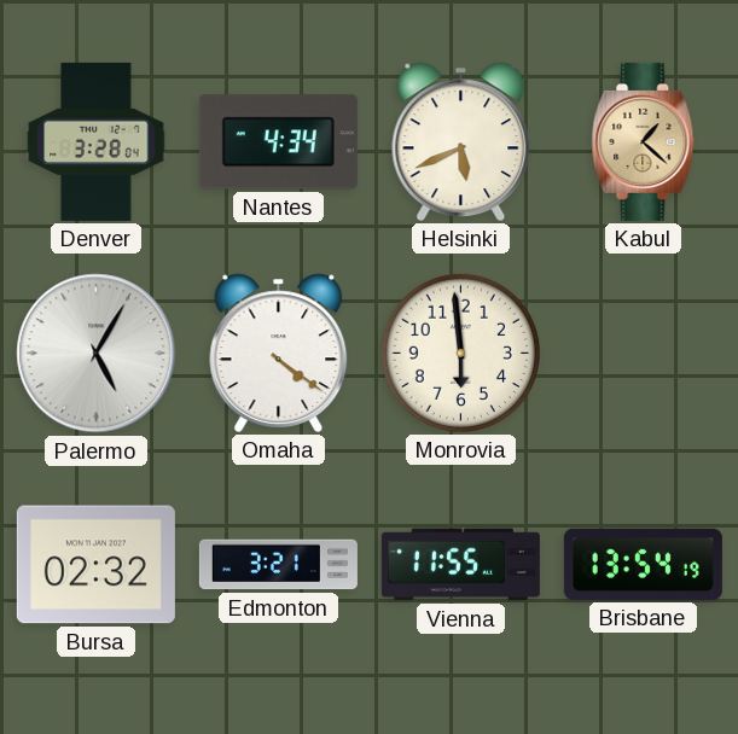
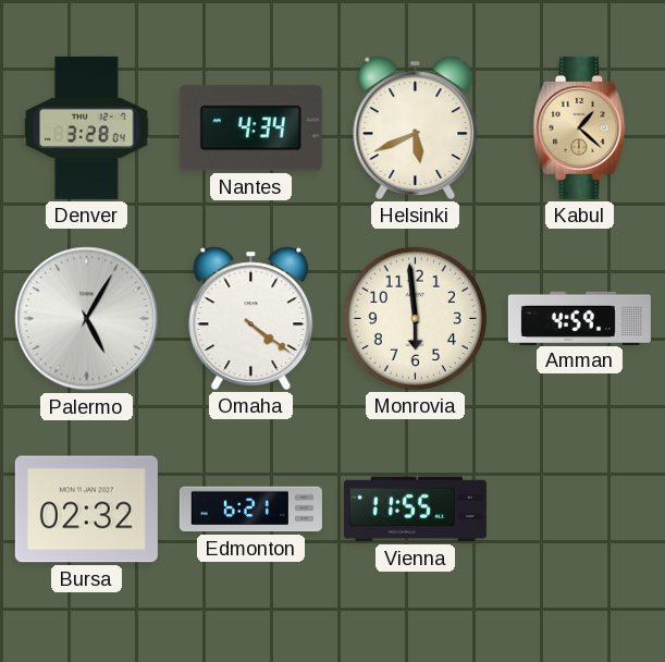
Amman: none -> 4:59 (579, 318)
Edmonton: 3:21 -> 6:21 (250, 510)
Brisbane: 13:54 -> none (643, 564)
